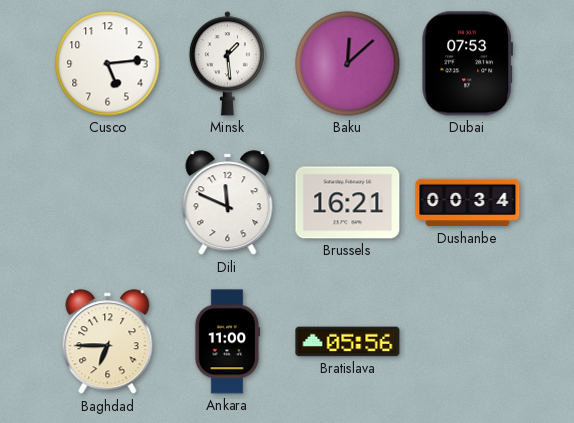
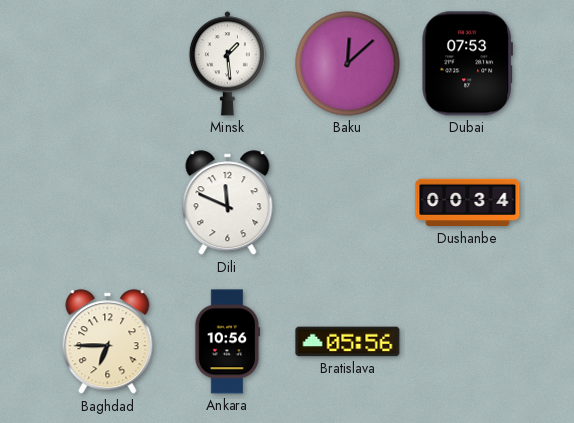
Cusco: 5:14 -> none (108, 64)
Brussels: 16:21 -> none (348, 203)
Ankara: 11:00 -> 10:56 (227, 342)
